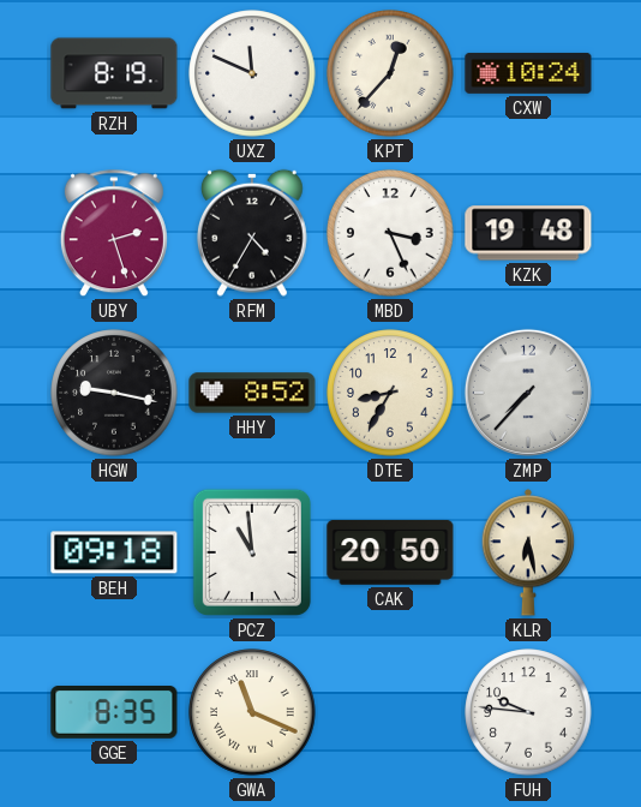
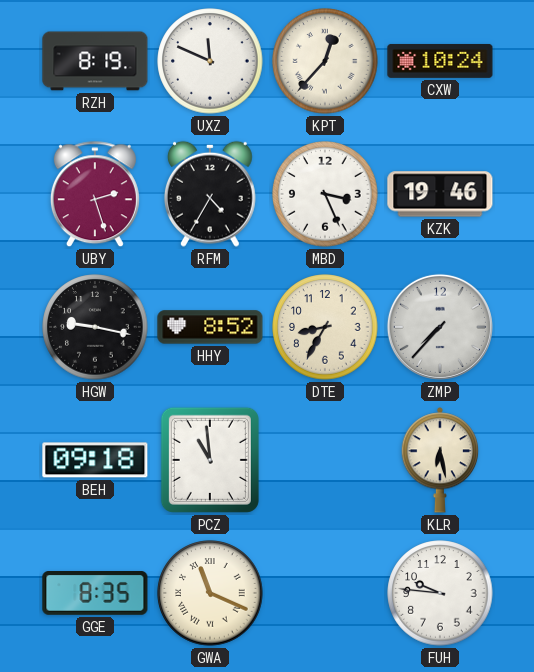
KZK: 19:48 -> 19:46 (440, 194)
CAK: 20:50 -> none (390, 552)
